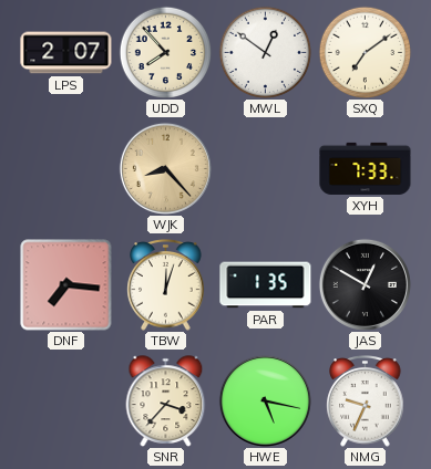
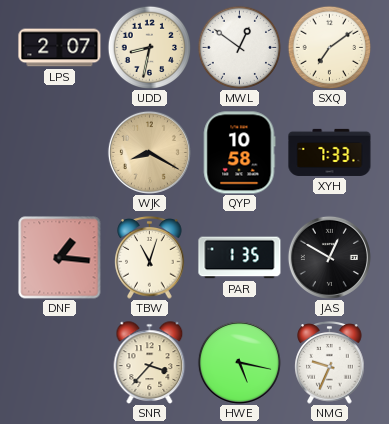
UDD: 7:53 -> 8:32 (149, 47)
WJK: 8:23 -> 8:20 (149, 152)
QYP: none -> 10:58 (239, 153)
DNF: 7:16 -> 1:16 (60, 258)
TBW: 12:03 -> 11:03 (150, 258)
